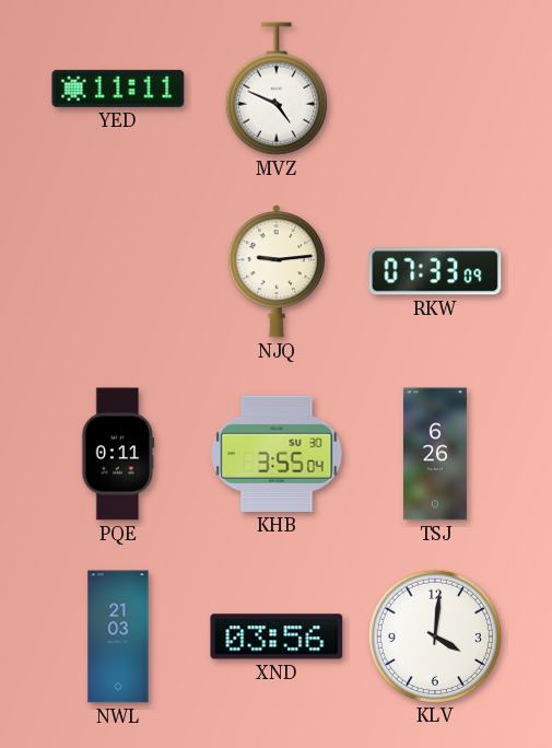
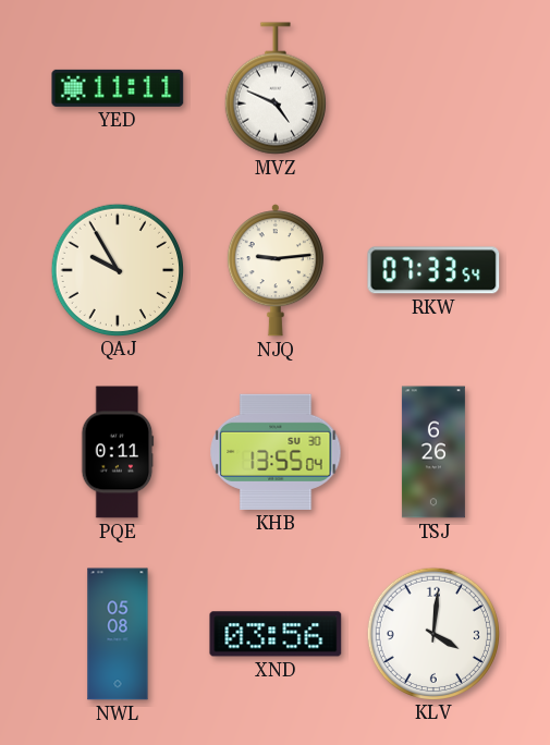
QAJ: none -> 9:55 (117, 269)
RKW: 07:33:09 -> 07:33:54 (433, 270)
KHB: 3:55 -> 13:55 (276, 452)
NWL: 21:03 -> 05:08 (118, 634)
